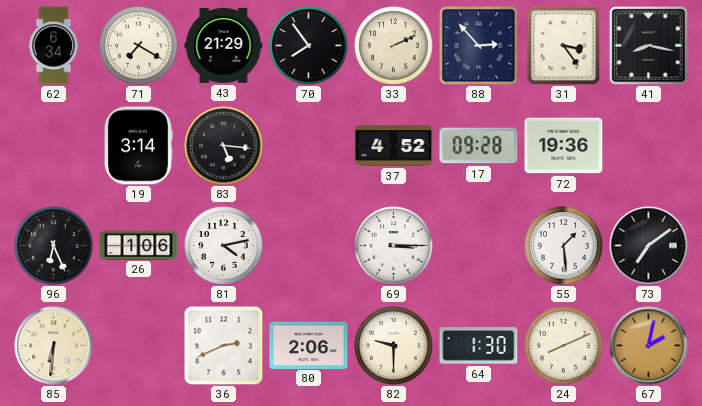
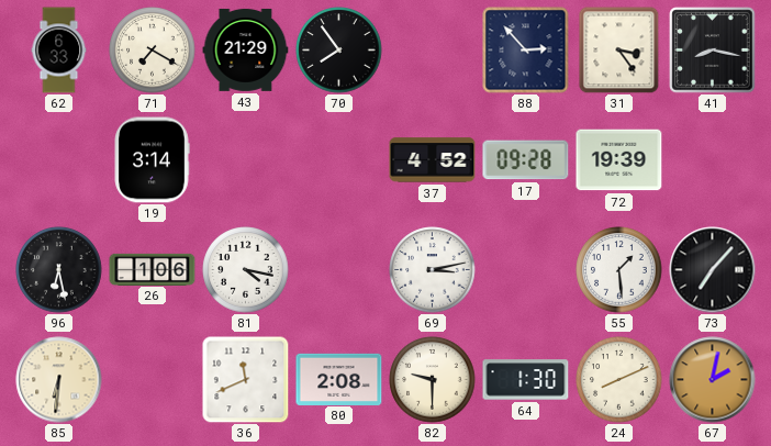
62: 6:34 -> 6:33 (59, 51)
33: 2:11 -> none (394, 46)
83: 5:16 -> none (224, 146)
72: 19:36 -> 19:39 (619, 160)
96: 6:26 -> 6:28 (59, 270)
81: 4:13 -> 4:17 (246, 270)
69: 3:15 -> 3:13 (433, 270)
73: 7:09 -> 7:07 (713, 270)
36: 2:41 -> 11:41 (246, 380)
80: 2:06 -> 2:08 (339, 379)
